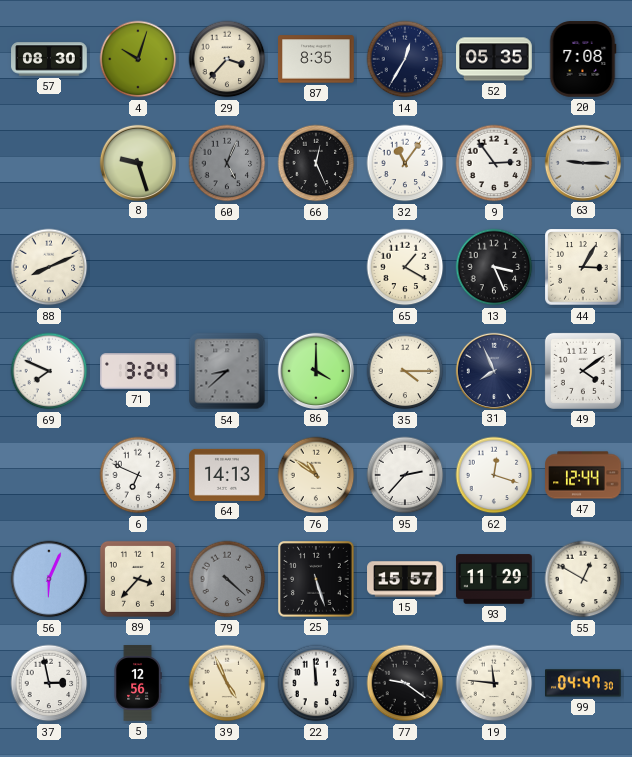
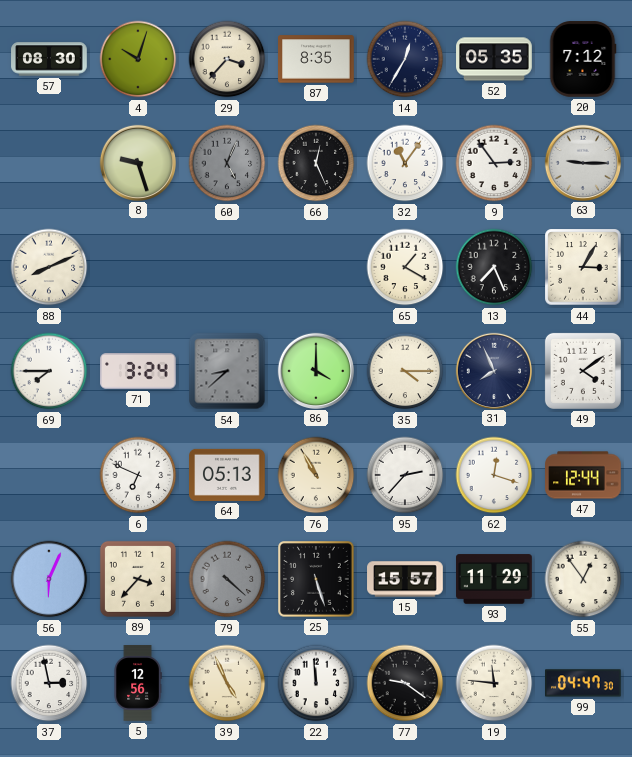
20: 7:08 -> 7:12 (583, 59)
13: 3:26 -> 7:26 (494, 267)
69: 7:49 -> 7:45 (49, 371)
64: 14:13 -> 05:13 (227, 475)
76: 10:51 -> 10:55 (316, 475)
55: 12:50 -> 12:54 (583, 579)
